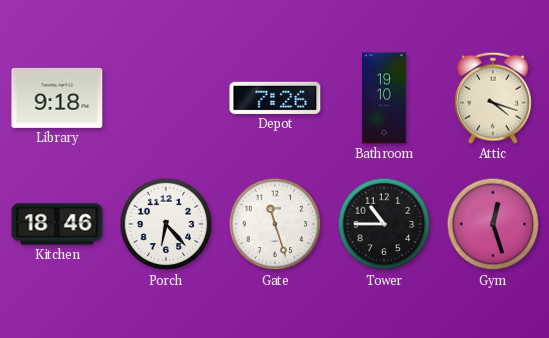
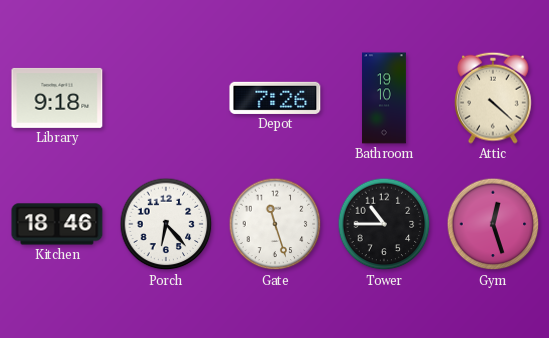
Attic: 4:18 -> 4:22 (494, 98)
